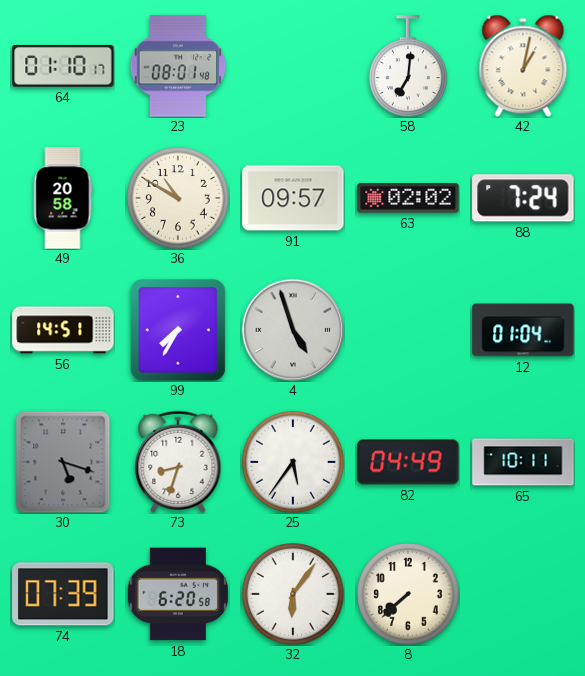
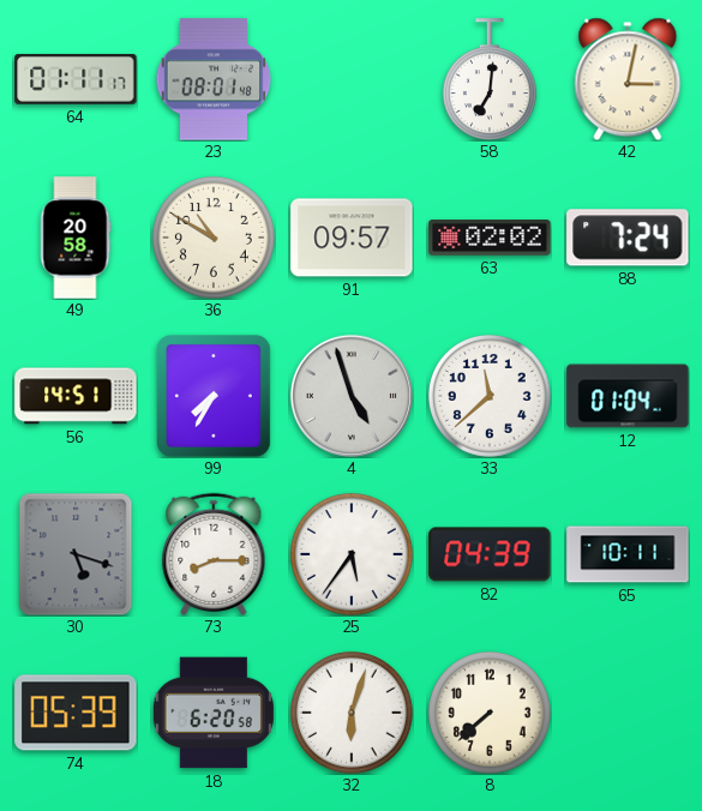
64: 01:10 -> 01:11 (76, 79)
42: 1:02 -> 3:02 (628, 79)
33: none -> 11:38 (491, 397)
73: 8:33 -> 8:15 (214, 554)
82: 04:49 -> 04:39 (490, 554)
74: 07:39 -> 05:39 (76, 713)
32: 6:06 -> 6:03 (353, 714)
